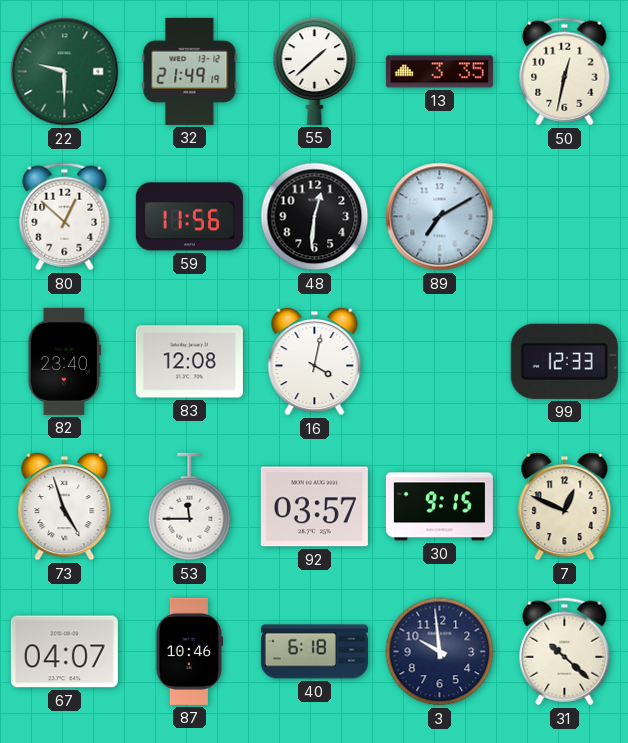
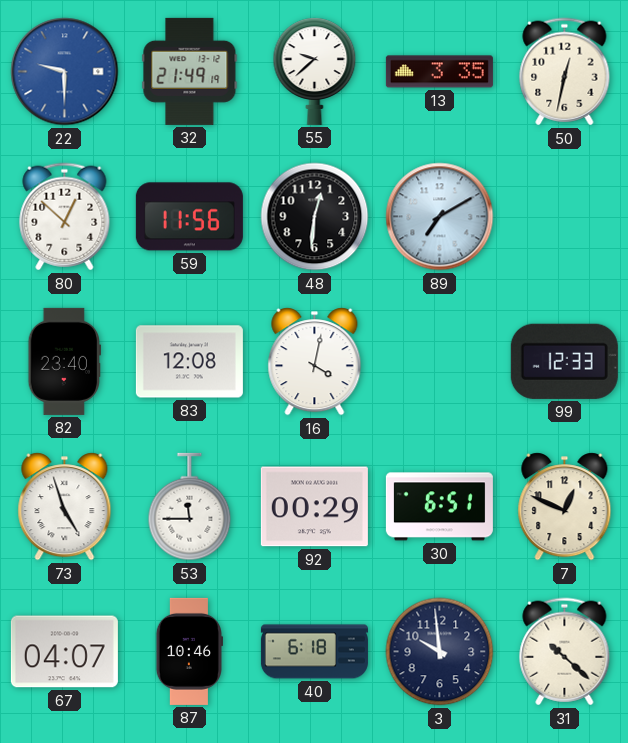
22 dial: green -> blue (65, 72)
55: 1:38 -> 9:38 (315, 71)
92: 03:57 -> 00:29 (314, 507)
30: 9:15 -> 6:51 (439, 507)
